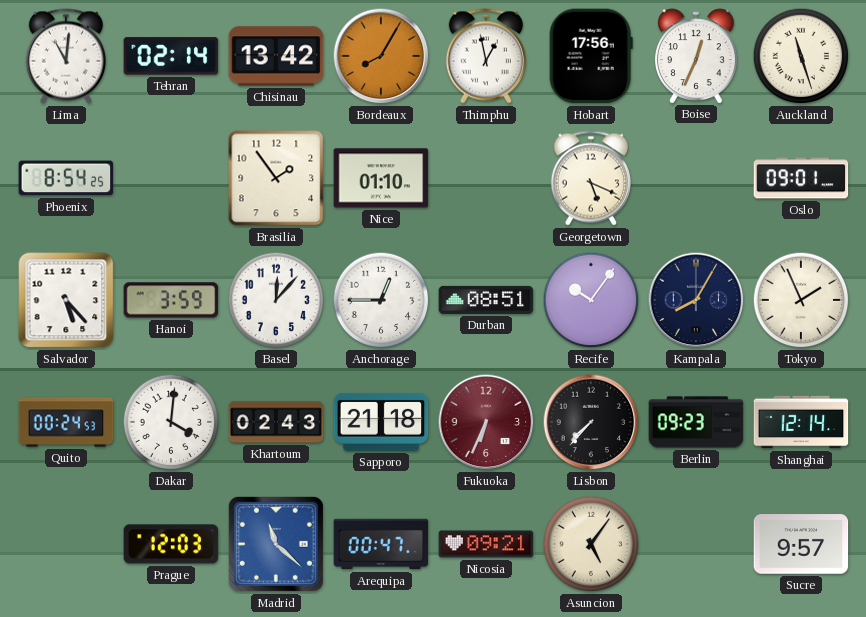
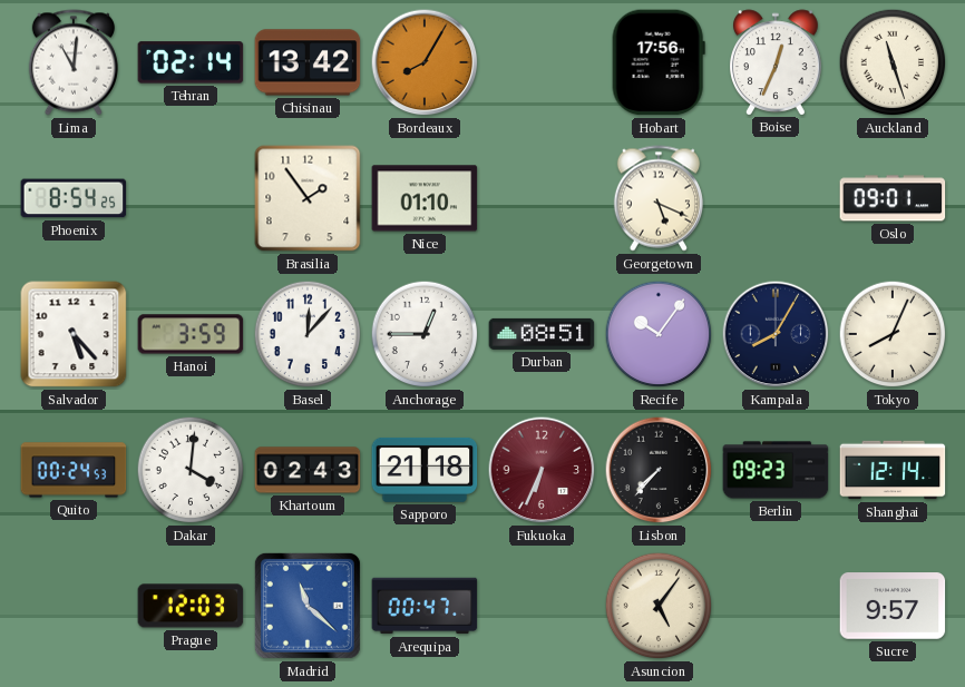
Thimphu: 12:58 -> none (486, 56)
Tokyo: 1:56 -> 8:04 (893, 334)
Nicosia: 09:21 -> none (486, 544)
